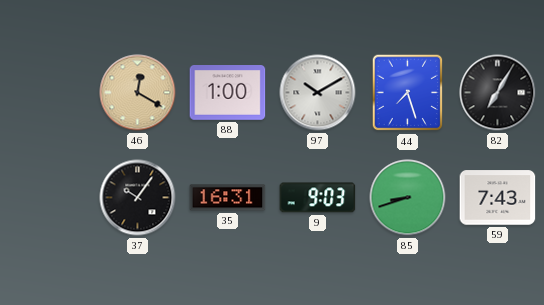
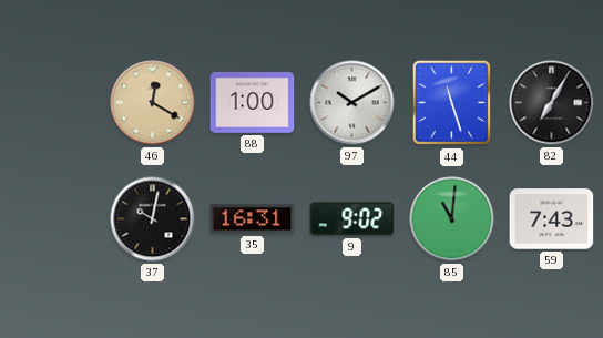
44: 7:27 -> 11:27 (452, 103)
37: 10:06 -> 10:02 (153, 219)
9: 9:03 -> 9:02 (352, 219)
85: 8:42 -> 11:01 (452, 219)
